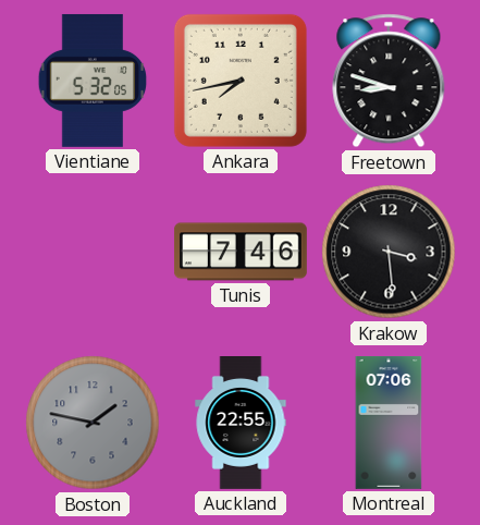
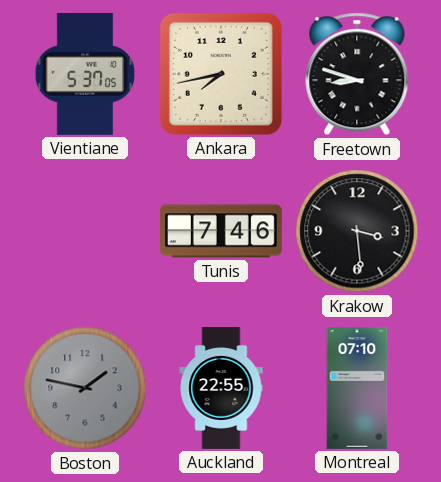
Vientiane: 5:32 -> 5:37 (85, 74)
Montreal: 07:06 -> 07:10 (357, 389)
